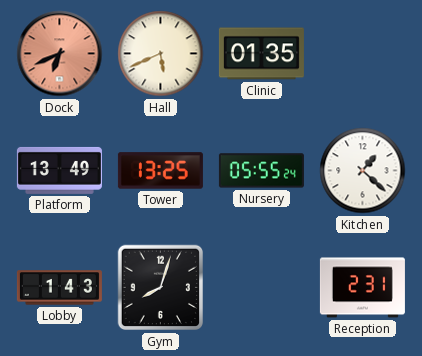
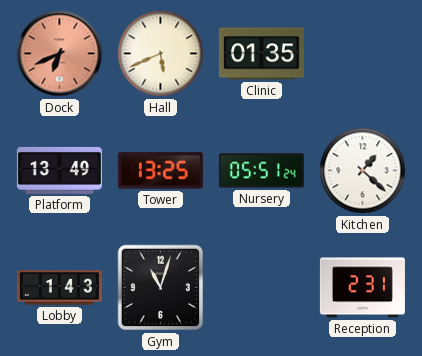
Nursery: 05:55 -> 05:51 (261, 171)
Gym: 8:03 -> 11:03 (161, 288)
